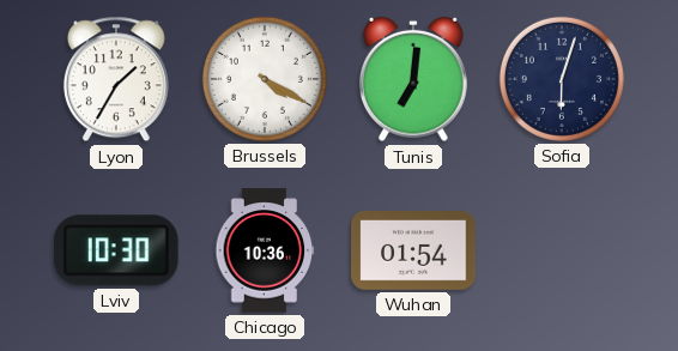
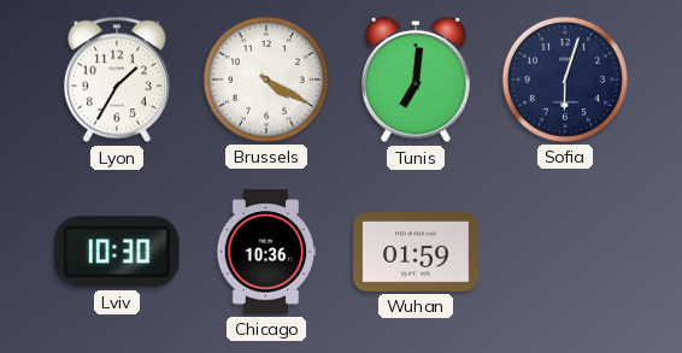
Wuhan: 01:54 -> 01:59 (416, 253)
